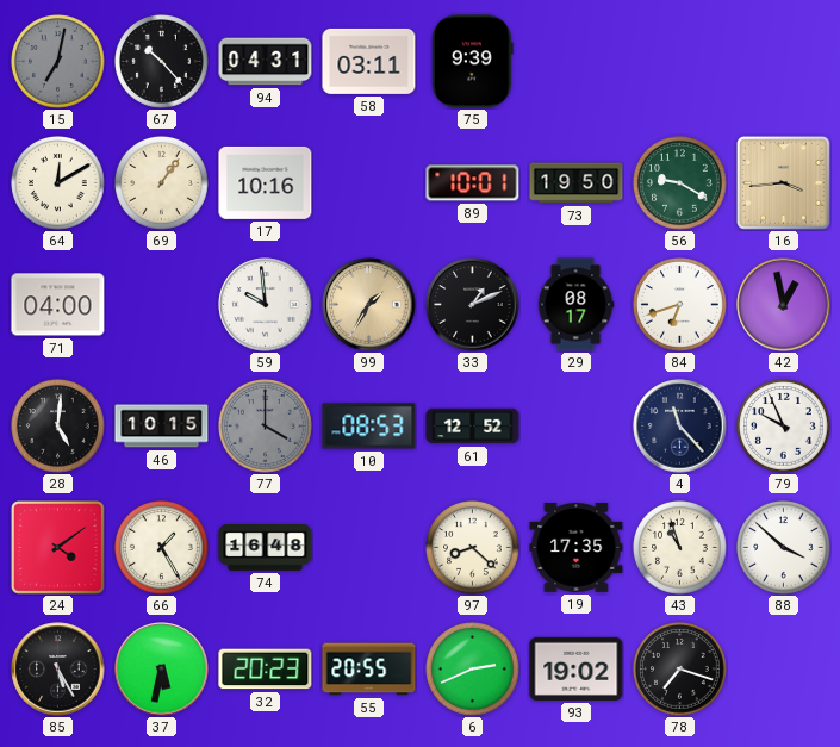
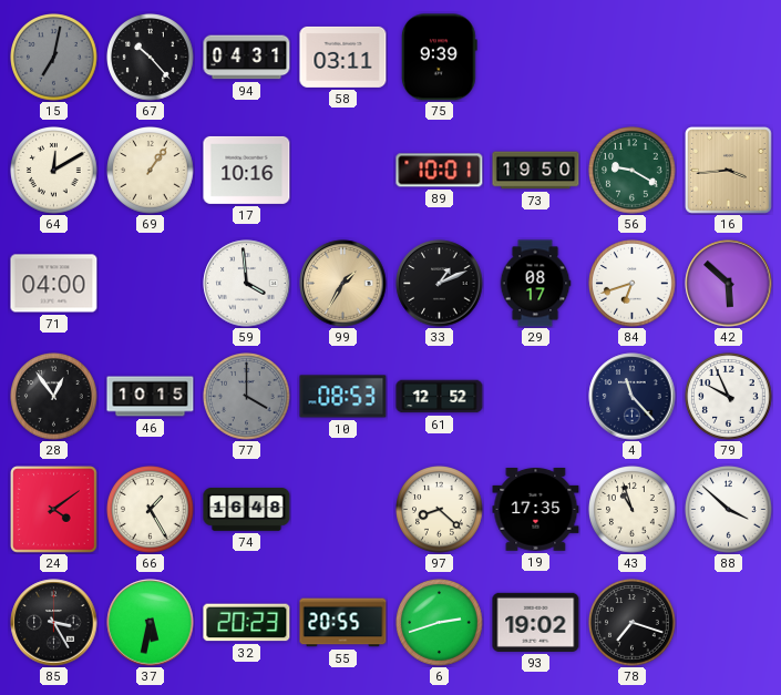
59: 9:59 -> 3:59 (247, 284)
42: 12:58 -> 5:52 (729, 284)
28: 5:01 -> 12:54 (54, 397)
85: 5:25 -> 3:25 (54, 623)
6: 2:41 -> 2:42 (440, 623)
